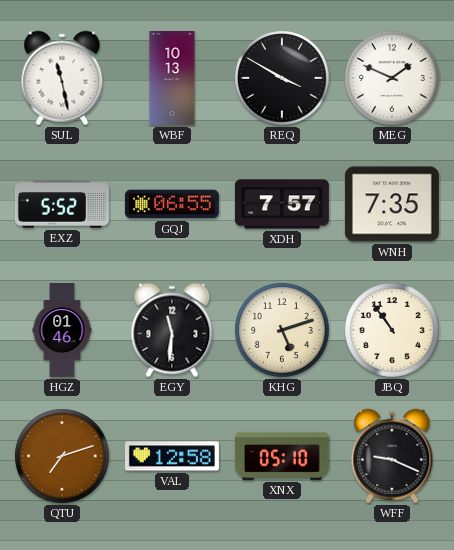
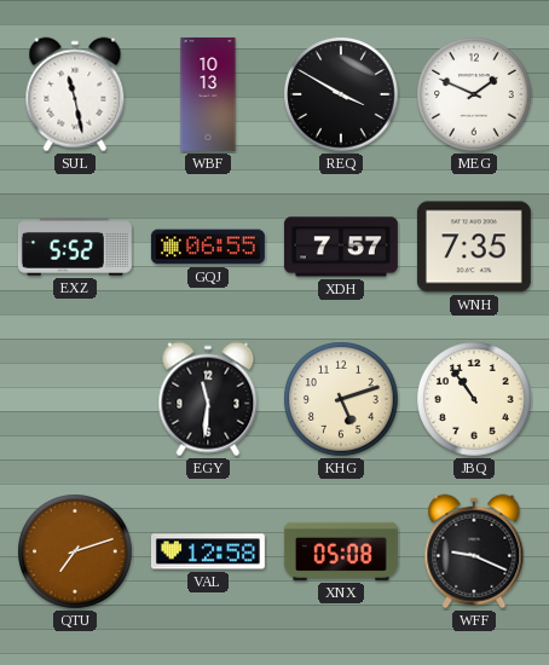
HGZ: 01:46 -> none (62, 331)
XNX: 05:10 -> 05:08 (341, 551)
